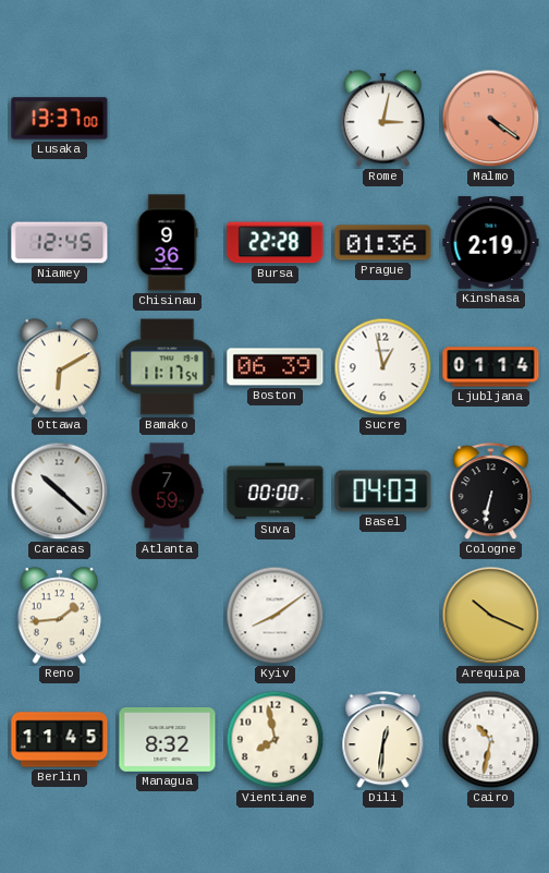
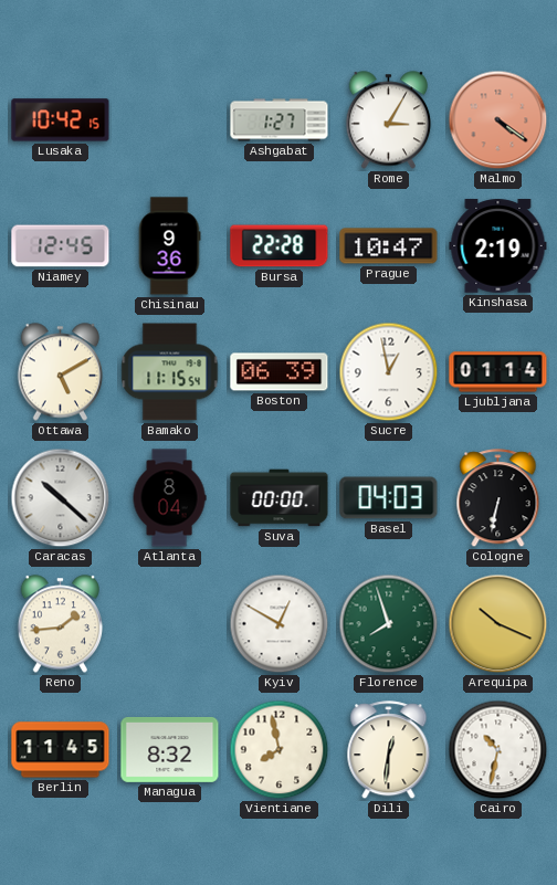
Lusaka: 13:37 -> 10:42 (61, 120)
Ashgabat: none -> 1:27 (280, 120)
Rome: 3:02 -> 3:05 (389, 120)
Prague: 01:36 -> 10:47 (389, 246)
Ottawa: 6:10 -> 5:10 (61, 372)
Bamako: 11:17 -> 11:15 (170, 372)
Atlanta: 7:59 -> 8:04 (169, 498)
Kyiv: 8:09 -> 12:50 (280, 624)
Florence: none -> 7:57 (389, 624)
